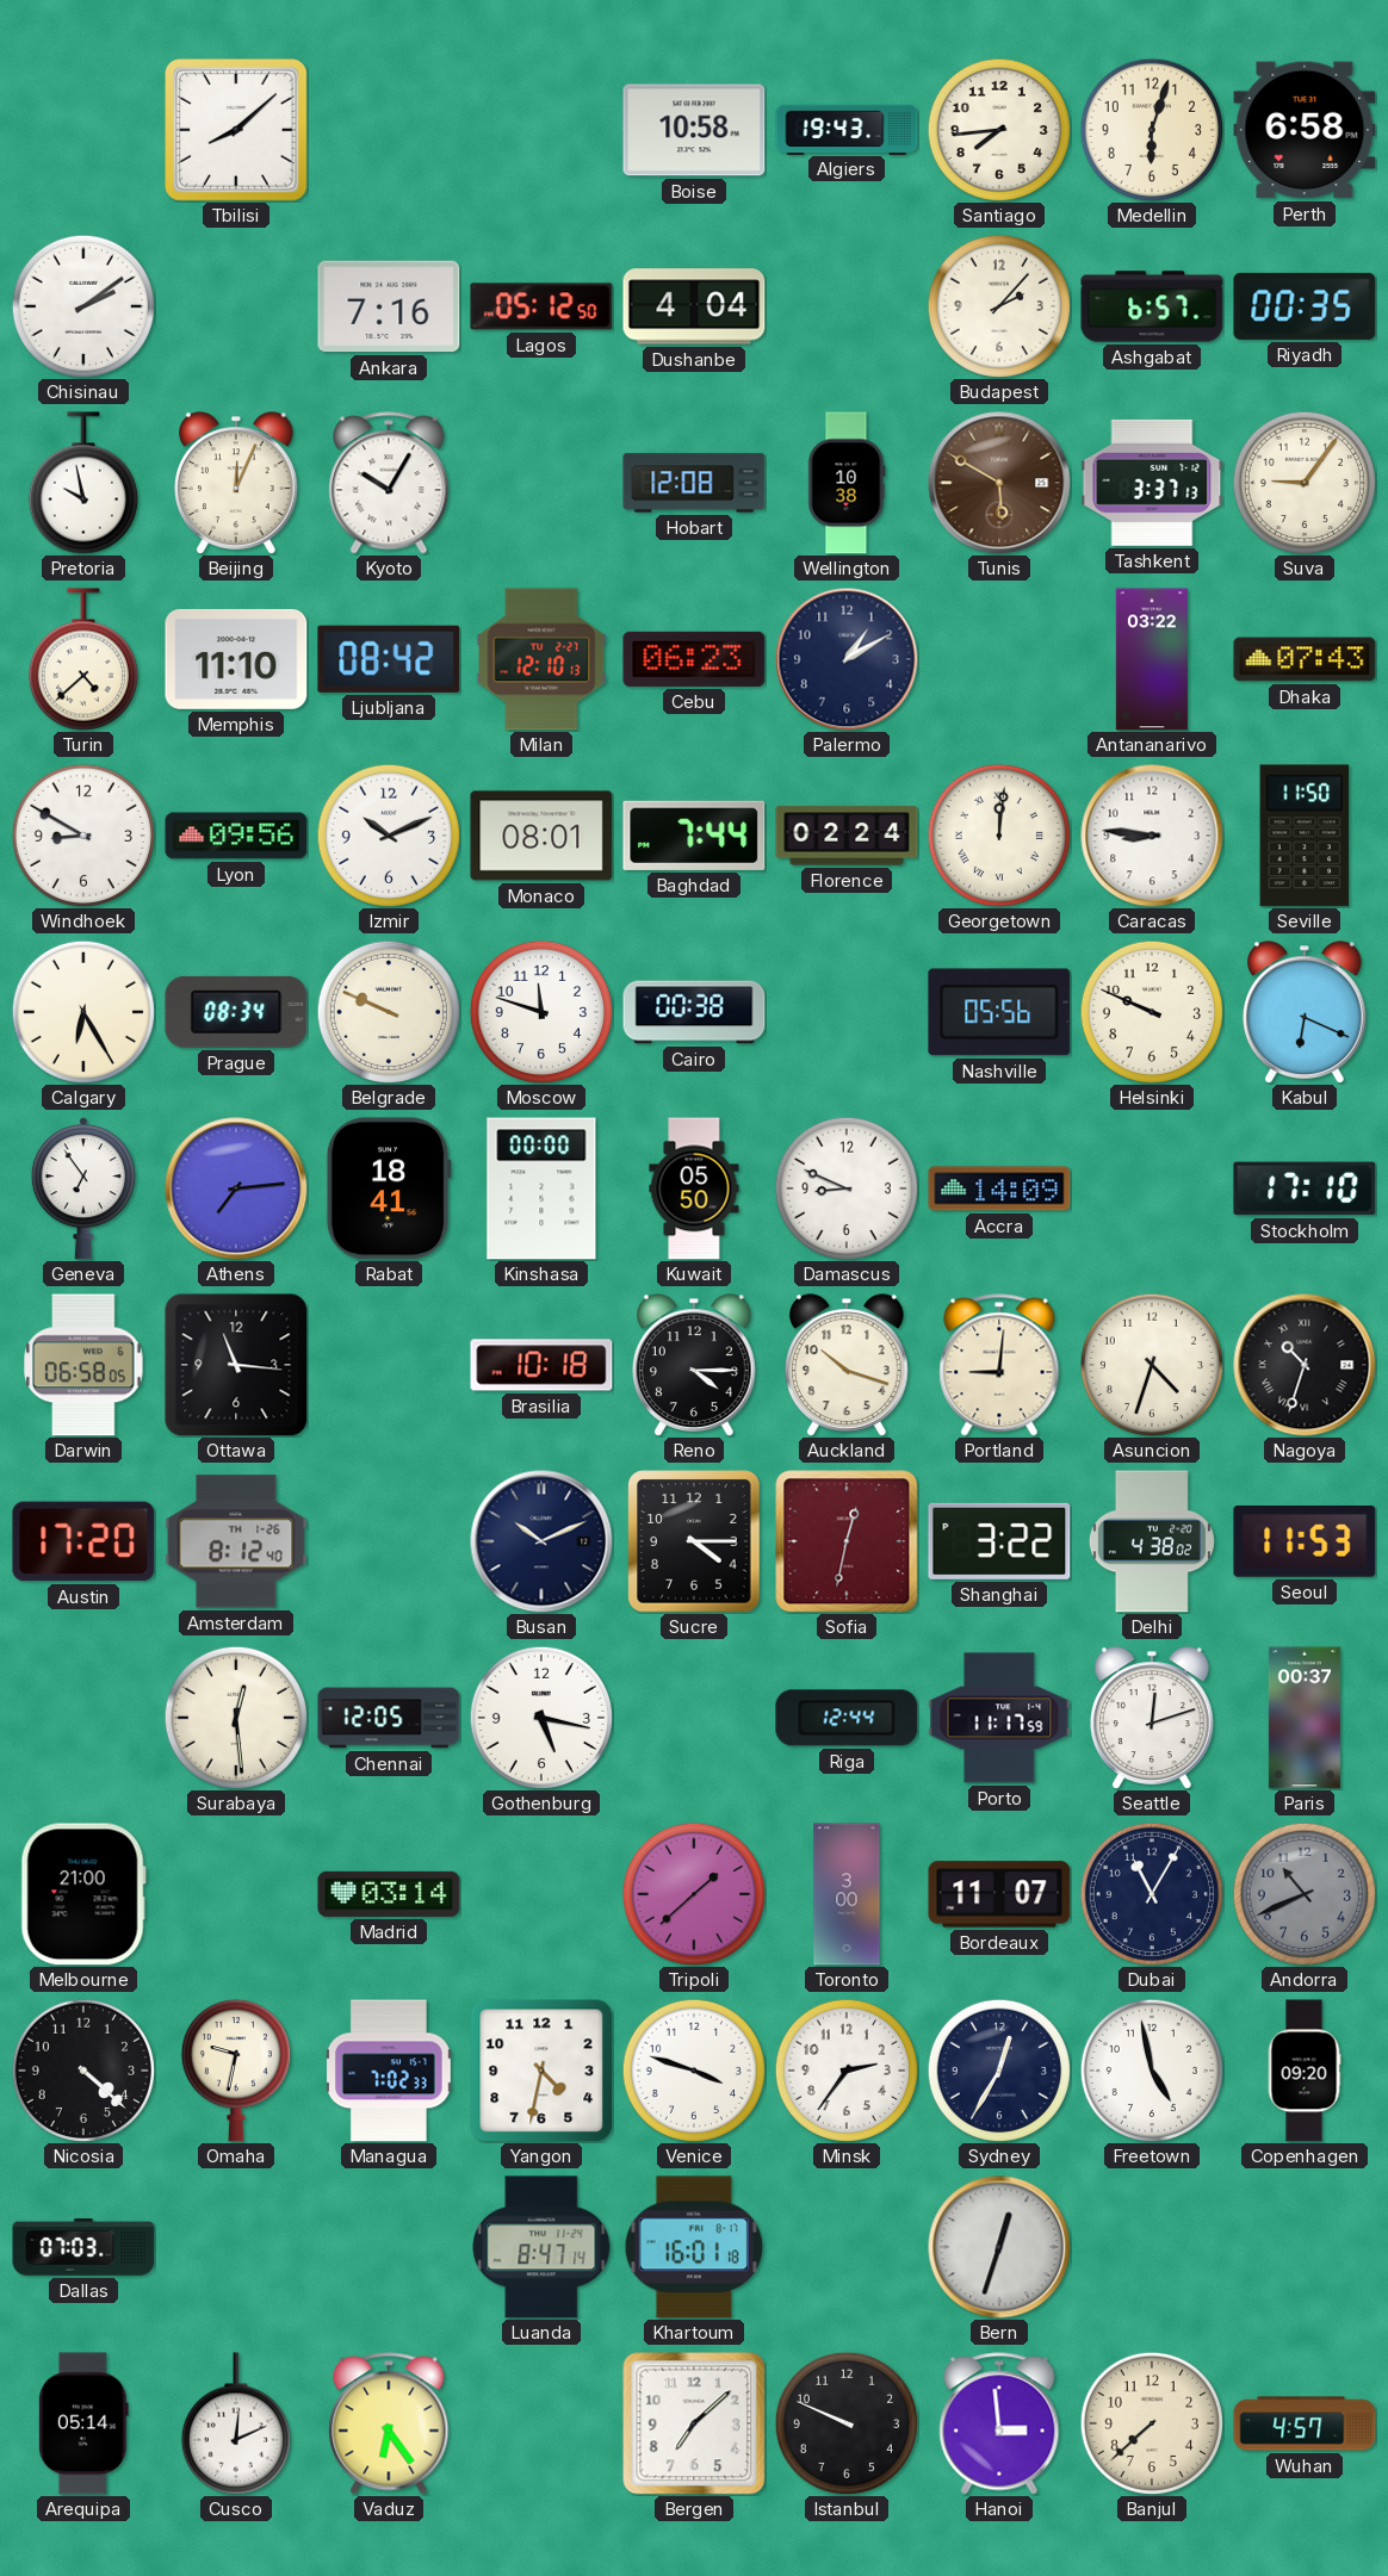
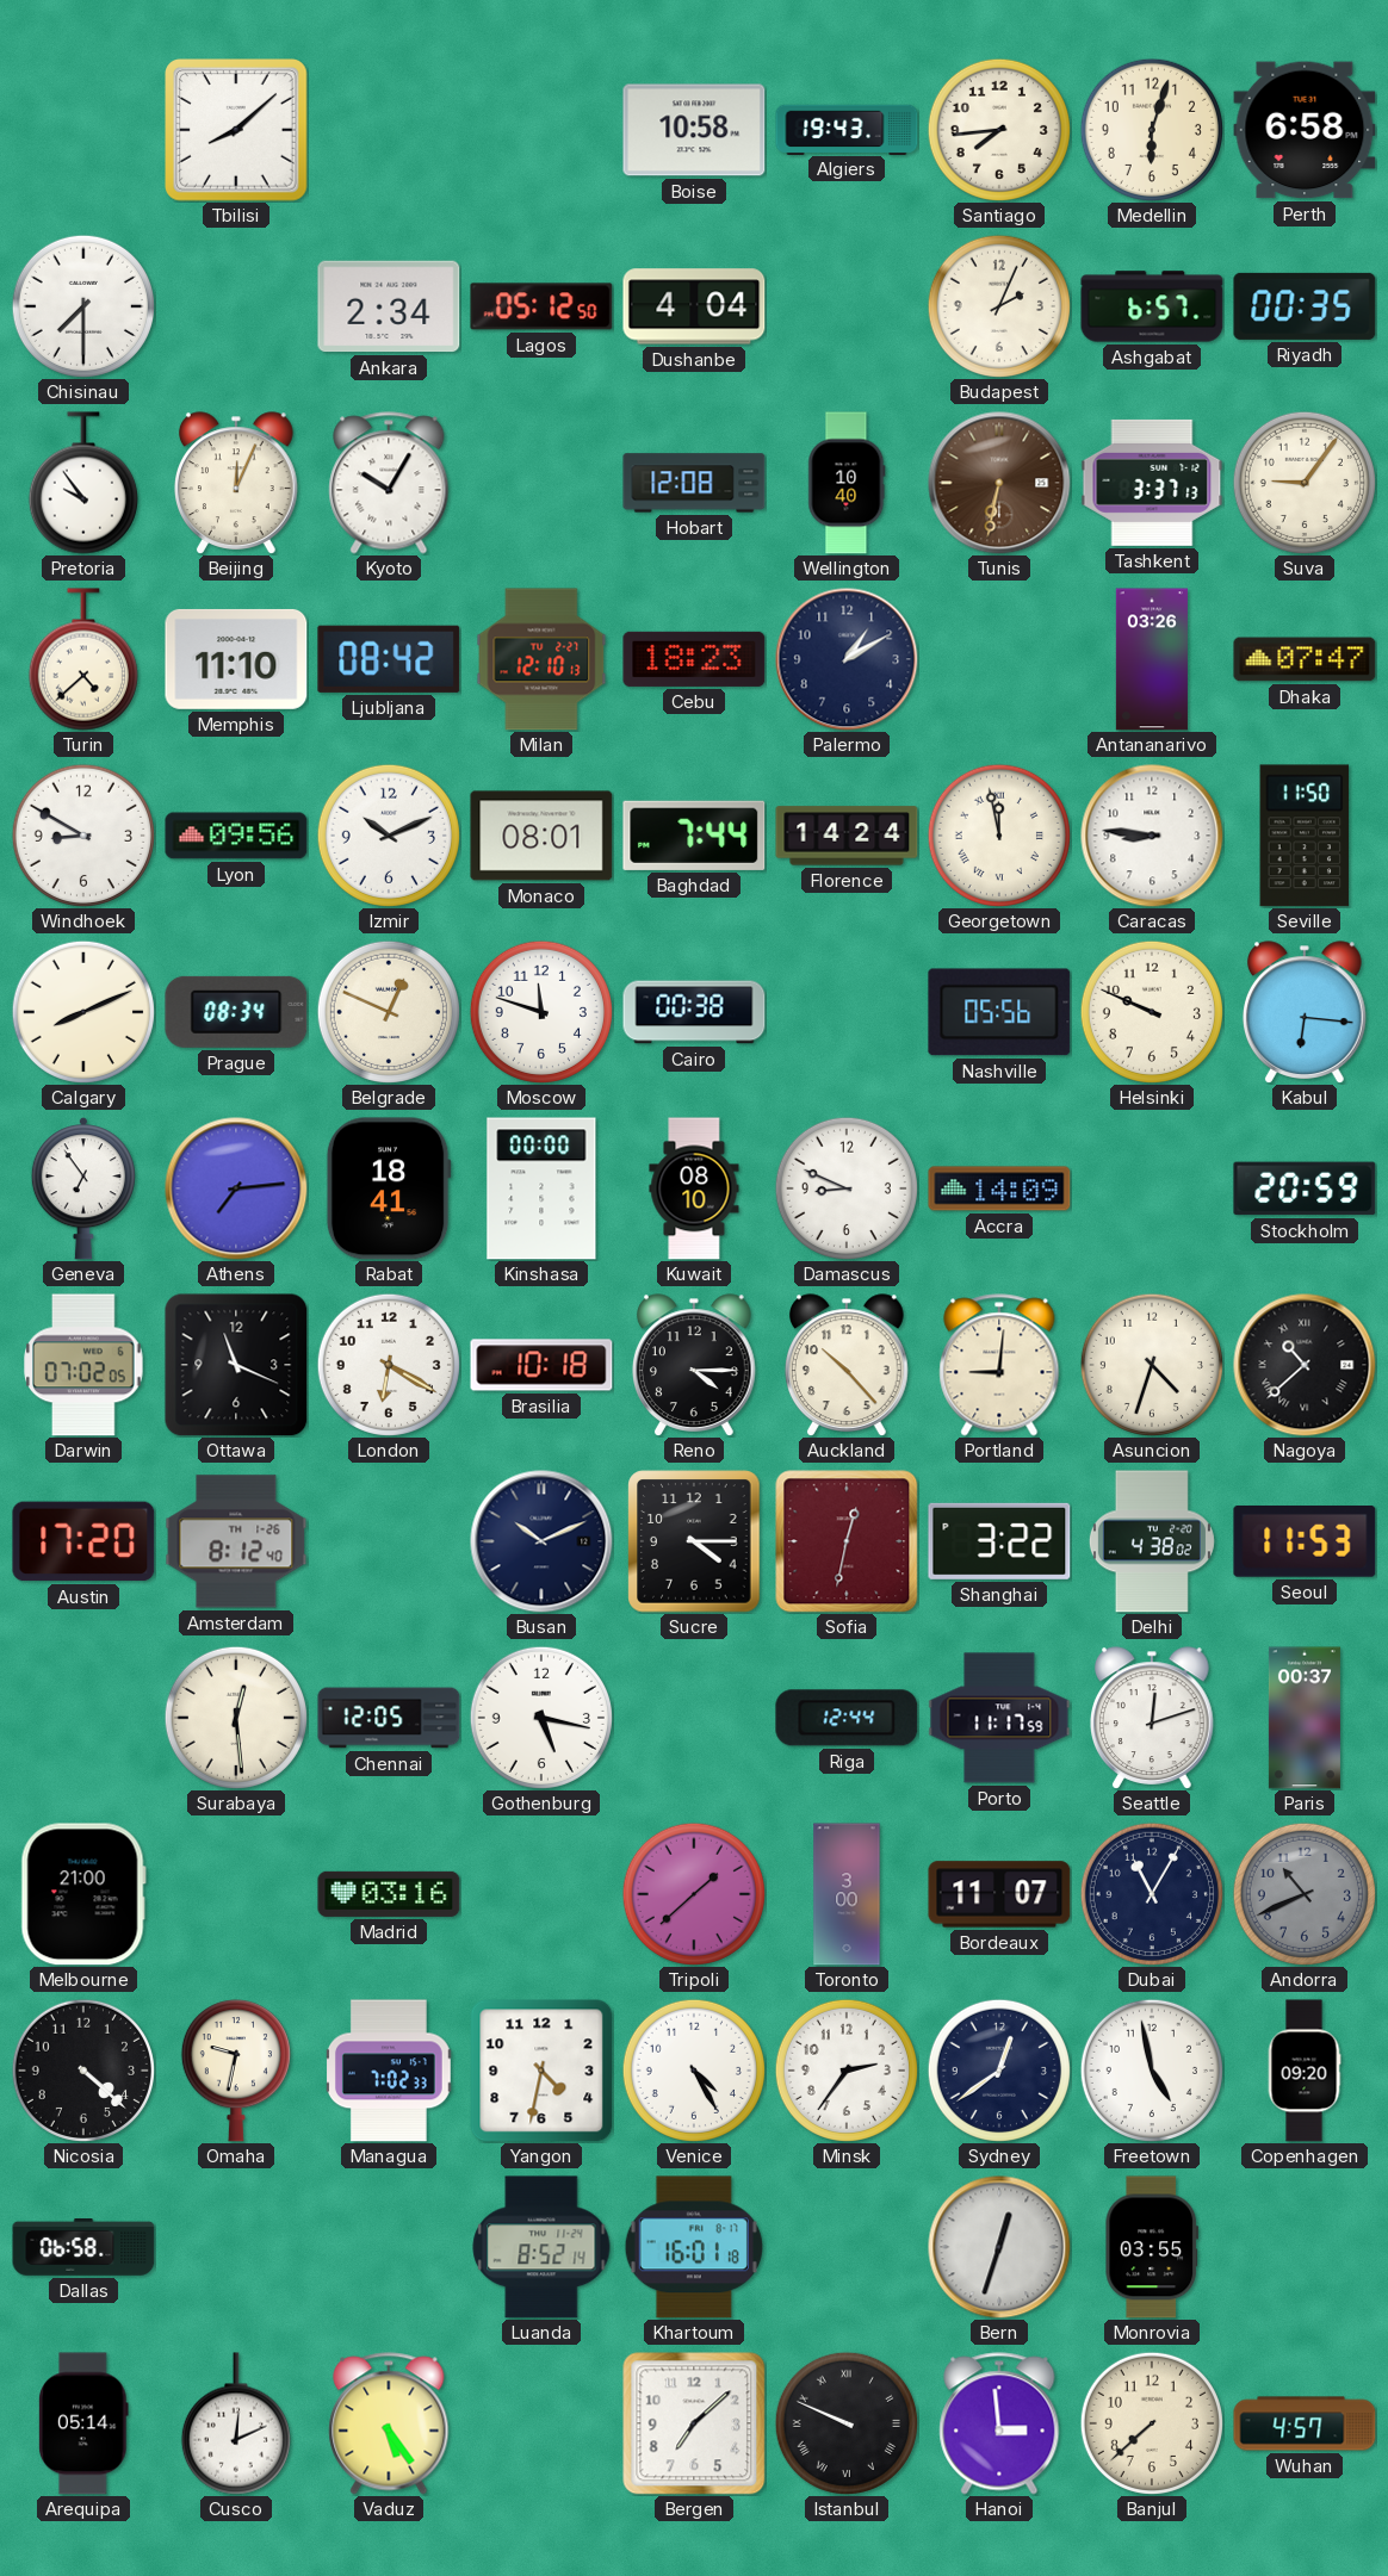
Chisinau: 2:09 -> 7:30 (83, 306)
Ankara: 7:16 -> 2:34 (389, 306)
Budapest: 2:07 -> 2:04 (999, 306)
Pretoria: 9:58 -> 9:54 (83, 483)
Wellington: 10:38 -> 10:40 (847, 483)
Tunis: 5:50 -> 6:32 (999, 483)
Cebu: 06:23 -> 18:23 (694, 659)
Antananarivo: 03:22 -> 03:26 (1152, 659)
Dhaka: 07:43 -> 07:47 (1305, 659)
Florence: 02:24 -> 14:24 (847, 836)
Georgetown: 12:01 -> 11:58 (999, 836)
Calgary: 6:25 -> 8:11 (83, 1012)
Belgrade: 9:49 -> 12:49 (389, 1012)
Kabul: 6:19 -> 6:16 (1306, 1012)
Kuwait: 05:50 -> 08:10 (694, 1188)
Stockholm: 17:10 -> 20:59 (1305, 1188)
Darwin: 06:58 -> 07:02 (83, 1365)
Ottawa: 11:16 -> 11:19 (236, 1365)
London: none -> 6:20 (389, 1365)
Auckland: 10:18 -> 10:23 (848, 1365)
Nagoya: 10:33 -> 10:38 (1305, 1365)
Madrid: 03:14 -> 03:16 (389, 1894)
Venice: 3:48 -> 4:25 (694, 2071)
Sydney: 12:35 -> 12:39 (999, 2071)
Dallas: 07:03 -> 06:58 (83, 2248)
Luanda: 8:47 -> 8:52 (541, 2247)
Monrovia: none -> 03:55 (1152, 2247)
Vaduz: 6:24 -> 5:24 (389, 2423)
Istanbul numerals: Arabic -> Roman (847, 2423)
